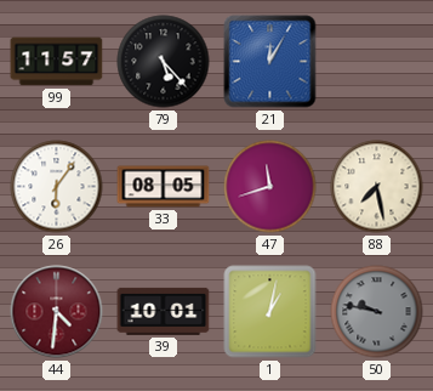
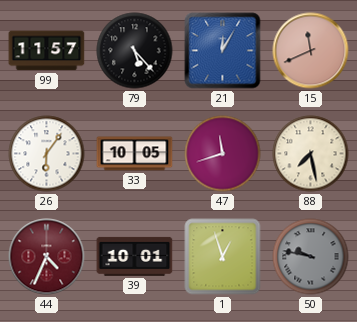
15: none -> 11:41 (311, 51)
33: 08:05 -> 10:05 (135, 154)
44: 4:31 -> 4:34 (47, 257)
1: 1:02 -> 12:57 (223, 257)
